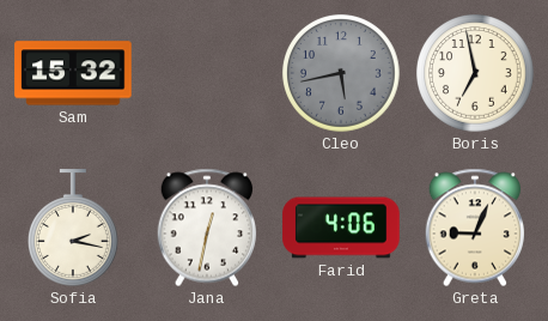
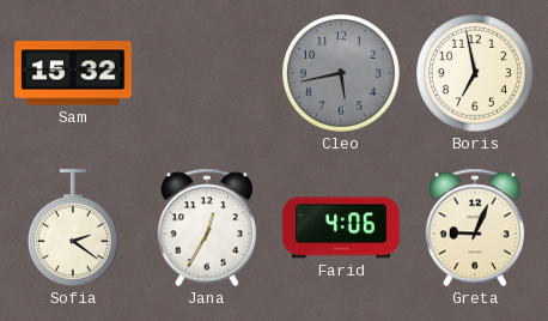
Sofia: 2:17 -> 2:21 (74, 228)
Jana: 12:32 -> 12:35 (207, 228)
